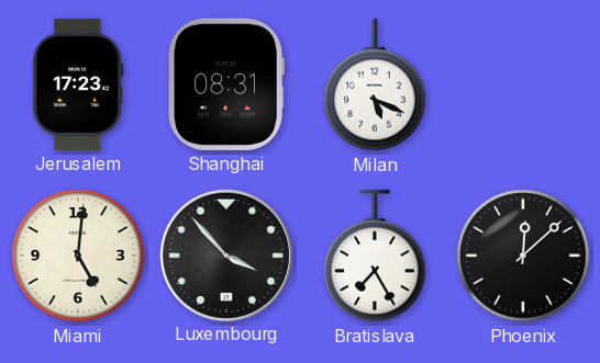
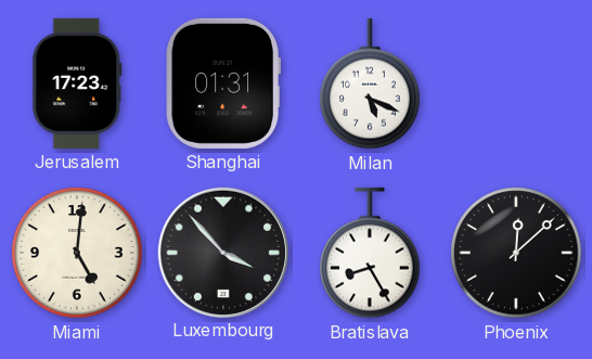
Shanghai: 08:31 -> 01:31 (223, 84)
Bratislava: 7:25 -> 8:25 (370, 253)
